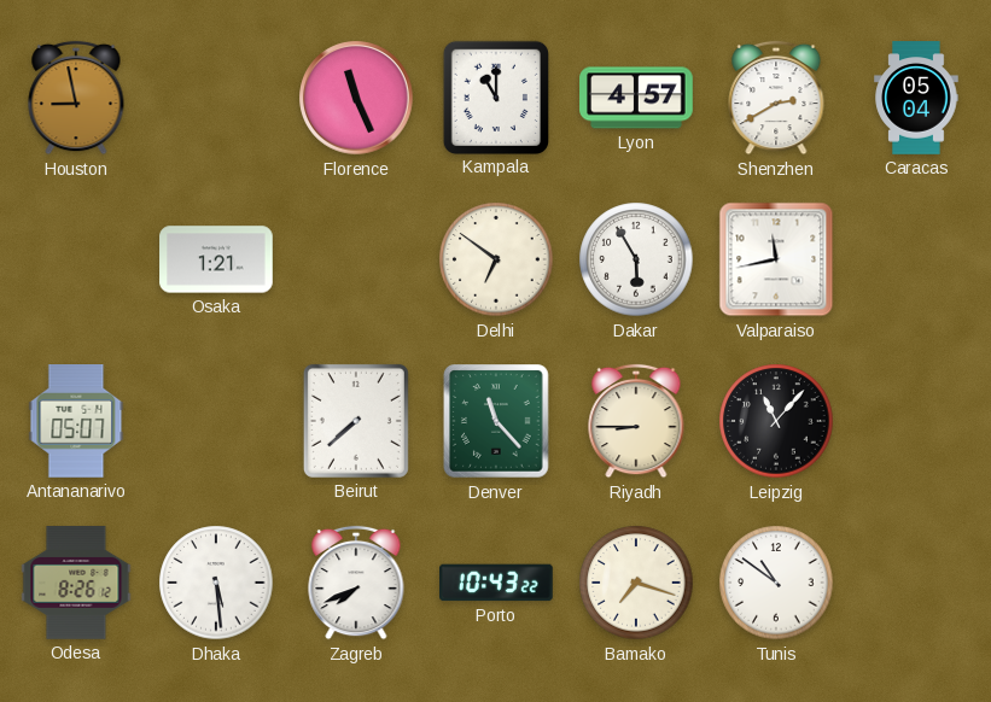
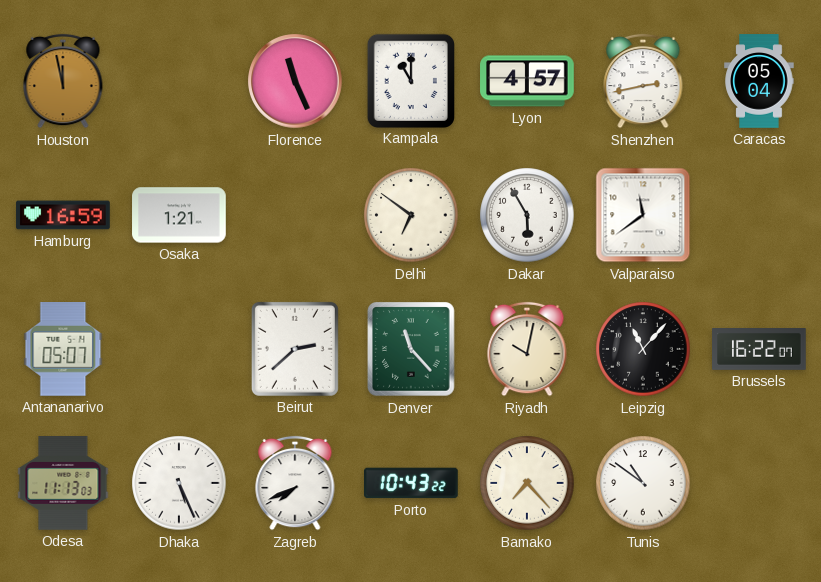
Houston: 8:58 -> 11:58 (63, 81)
Shenzhen: 2:40 -> 2:43 (643, 81)
Hamburg: none -> 16:59 (63, 215)
Valparaiso: 11:43 -> 11:39 (643, 215)
Beirut: 7:38 -> 2:38 (295, 349)
Riyadh: 8:45 -> 10:02 (527, 349)
Brussels: none -> 16:22 (759, 350)
Odesa: 8:26 -> 11:13 (63, 483)
Dhaka: 5:29 -> 5:26 (179, 483)
Bamako: 7:18 -> 7:23 (527, 483)
